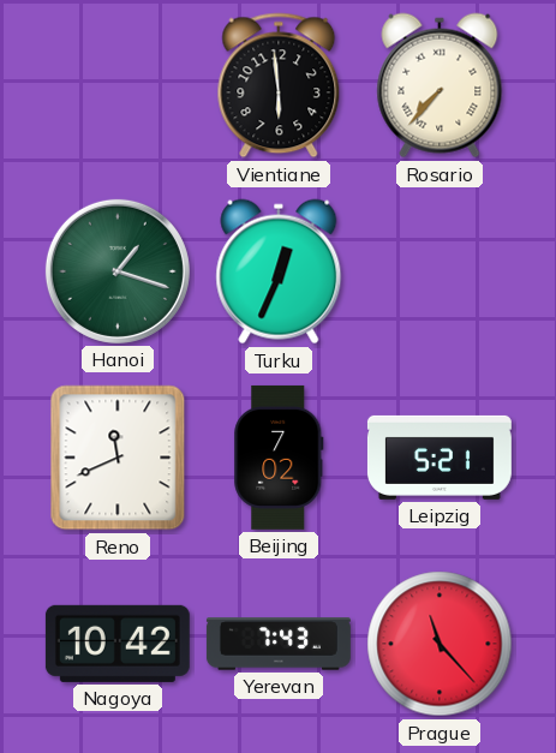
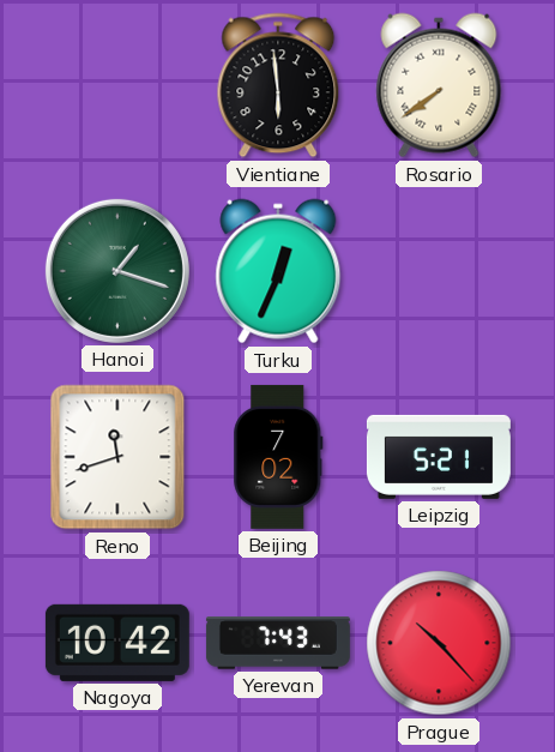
Rosario: 7:37 -> 7:39 (439, 85)
Reno: 11:41 -> 11:42 (117, 457)
Prague: 11:23 -> 10:23 (439, 643)
